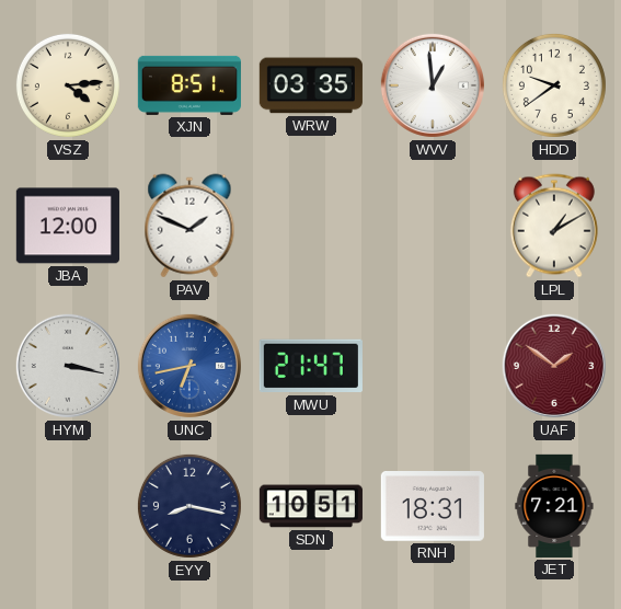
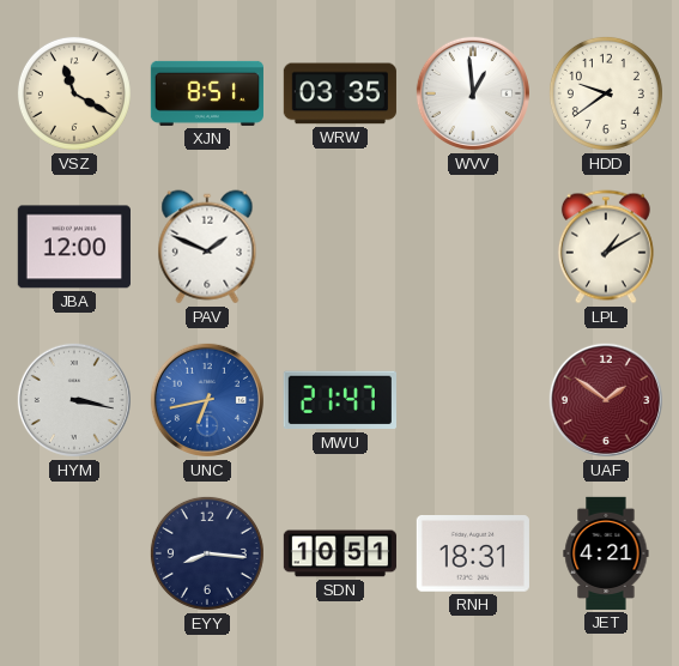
VSZ: 4:14 -> 11:20 (74, 93)
EYY: 8:17 -> 8:16 (207, 553)
JET: 7:21 -> 4:21 (606, 553)
